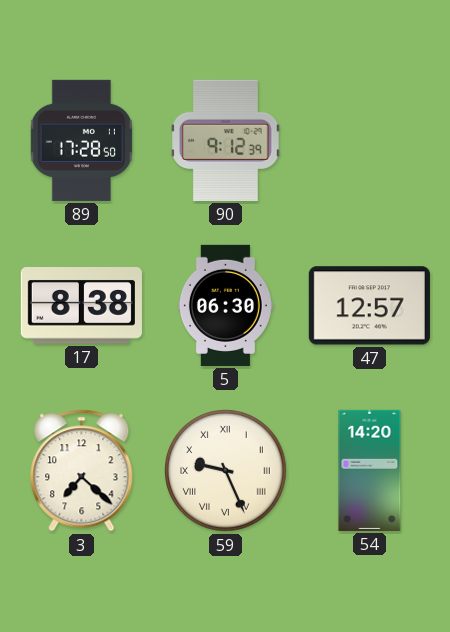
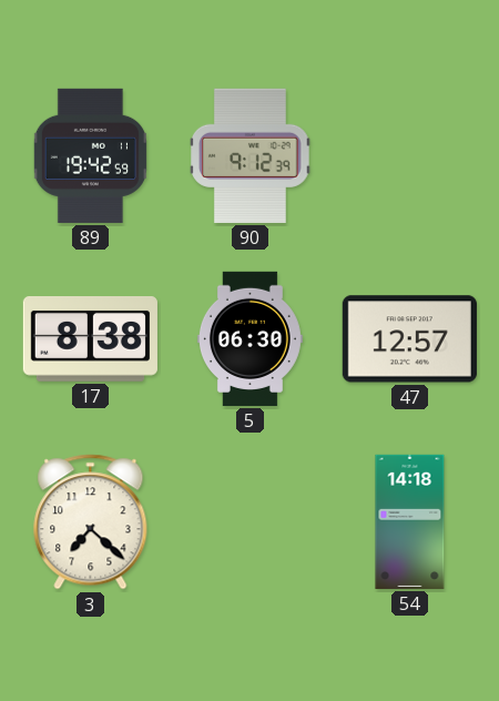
89: 17:28 -> 19:42 (90, 155)
59: 9:26 -> none (226, 471)
54: 14:20 -> 14:18 (410, 521)
